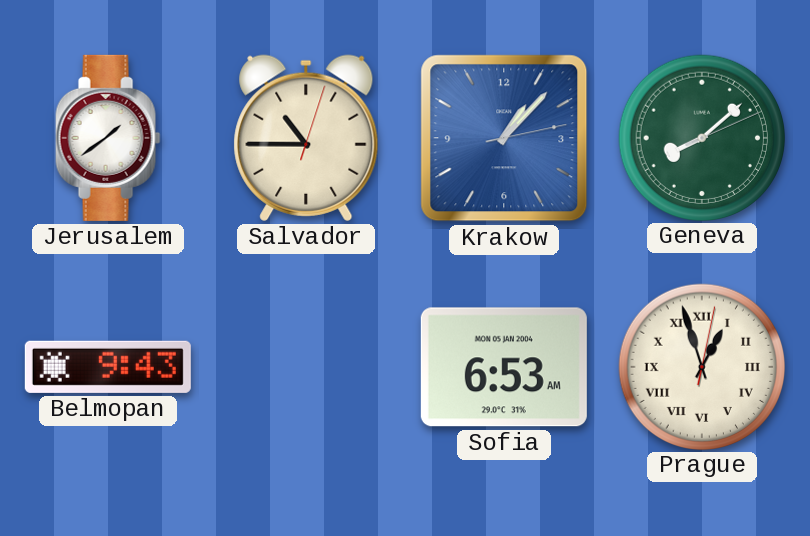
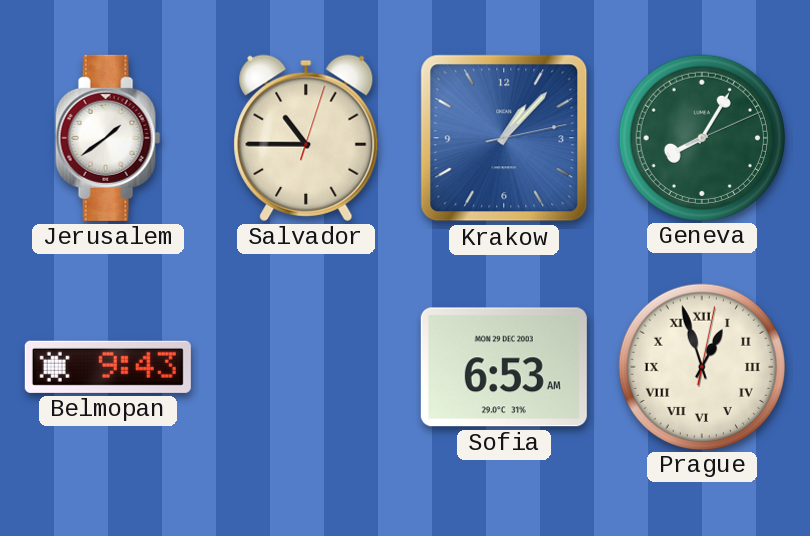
Geneva: 8:08 -> 8:05 (701, 137)
Sofia date: MON 05 JAN 2004 -> MON 29 DEC 2003 (504, 367)
